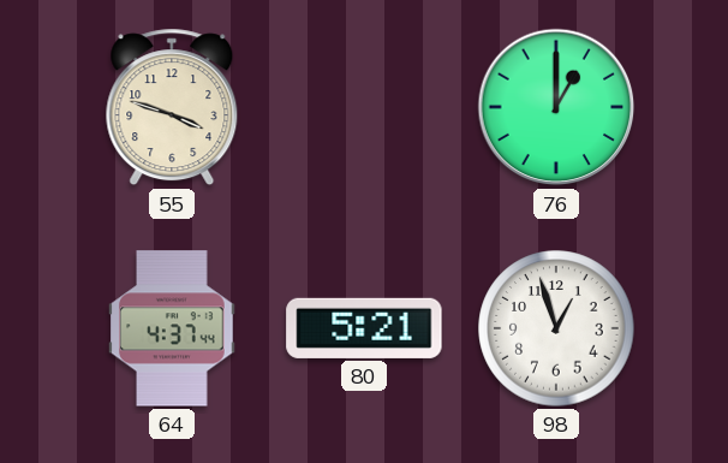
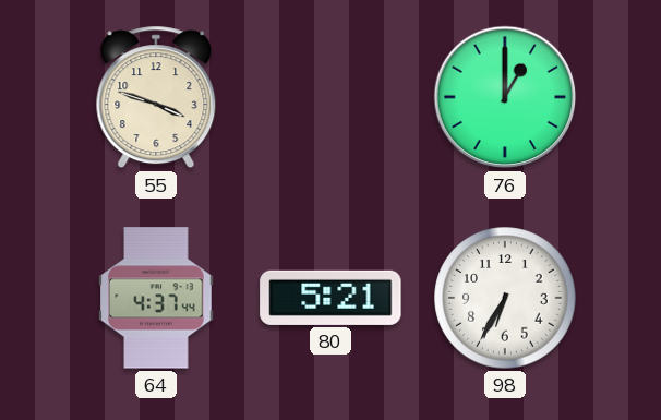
98: 12:57 -> 6:35 (505, 298)
